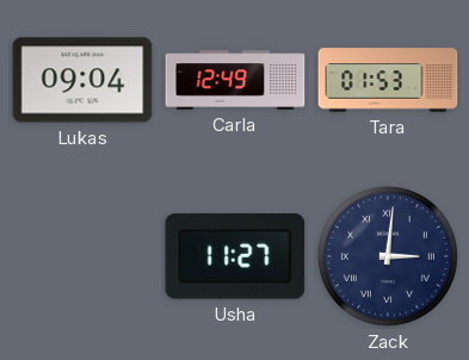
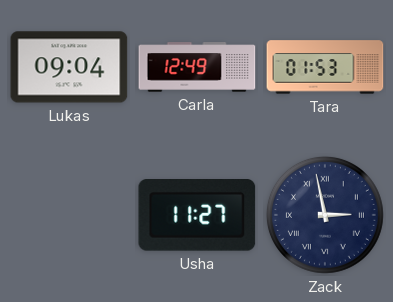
Zack: 3:01 -> 2:58 (325, 215)
